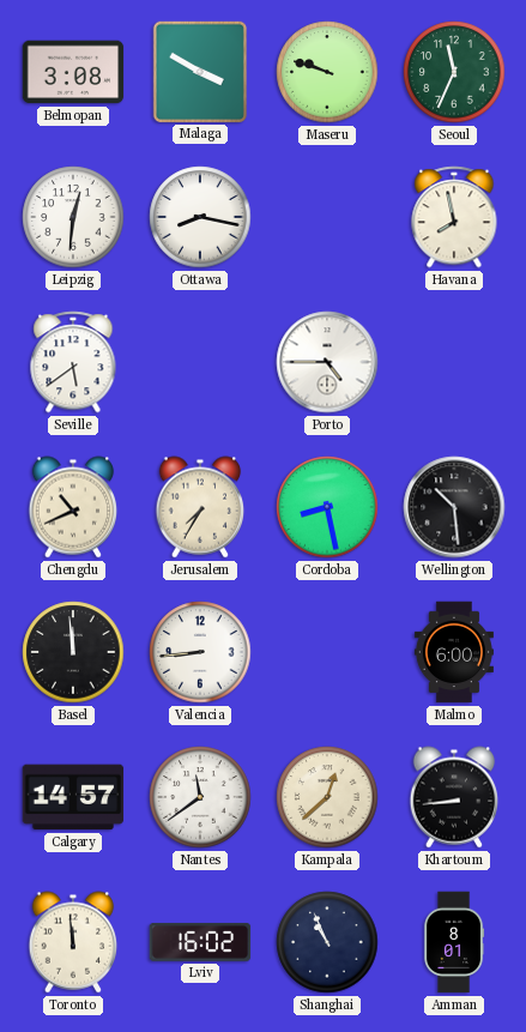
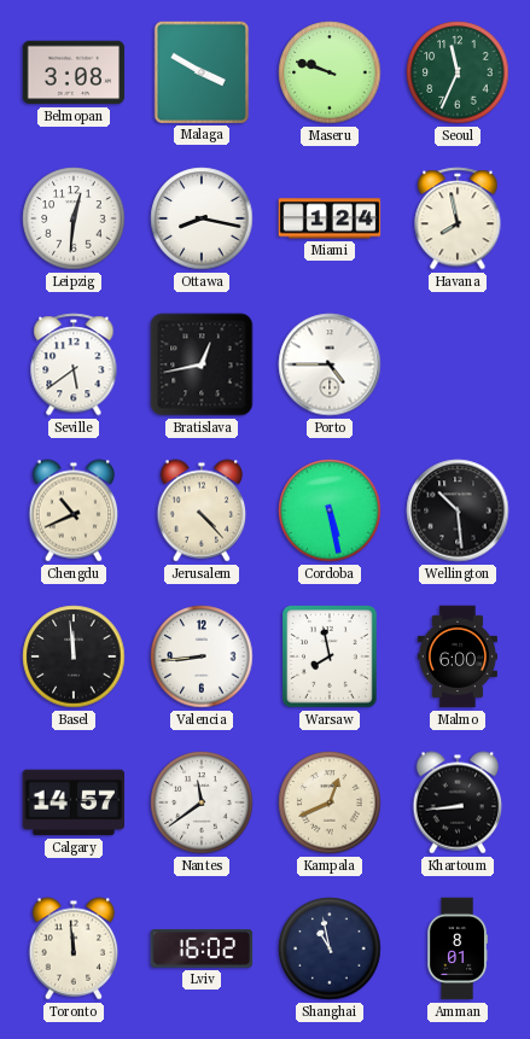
Miami: none -> 1:24 (330, 218)
Bratislava: none -> 12:43 (202, 364)
Jerusalem: 7:35 -> 4:23 (202, 510)
Cordoba: 8:28 -> 5:28 (330, 510)
Warsaw: none -> 7:58 (331, 658)
Kampala: 12:38 -> 12:41 (330, 802)
Shanghai: 10:56 -> 10:58 (330, 948)
